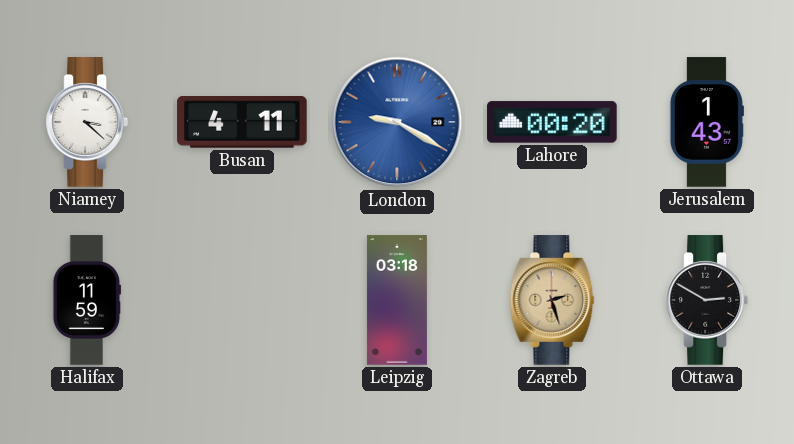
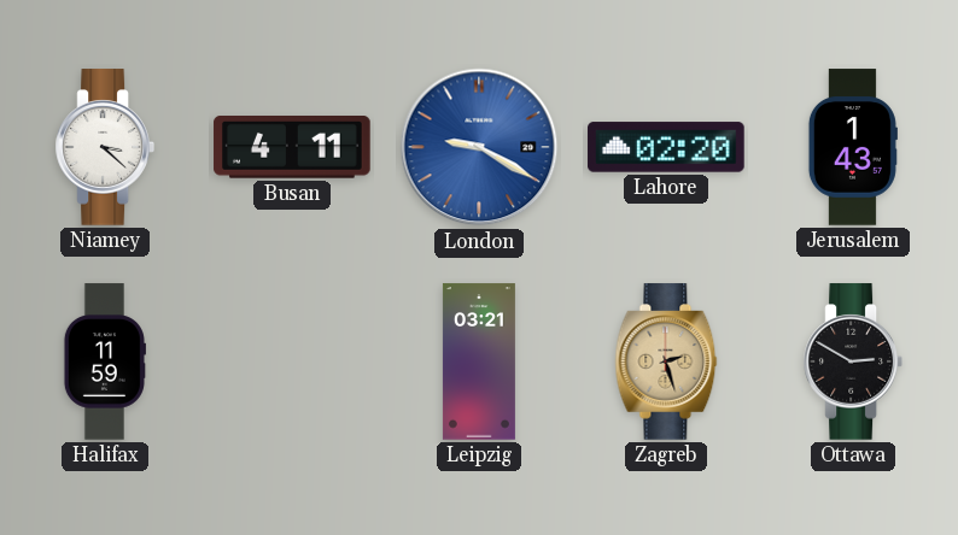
Lahore: 00:20 -> 02:20 (666, 147)
Leipzig: 03:18 -> 03:21 (479, 361)
